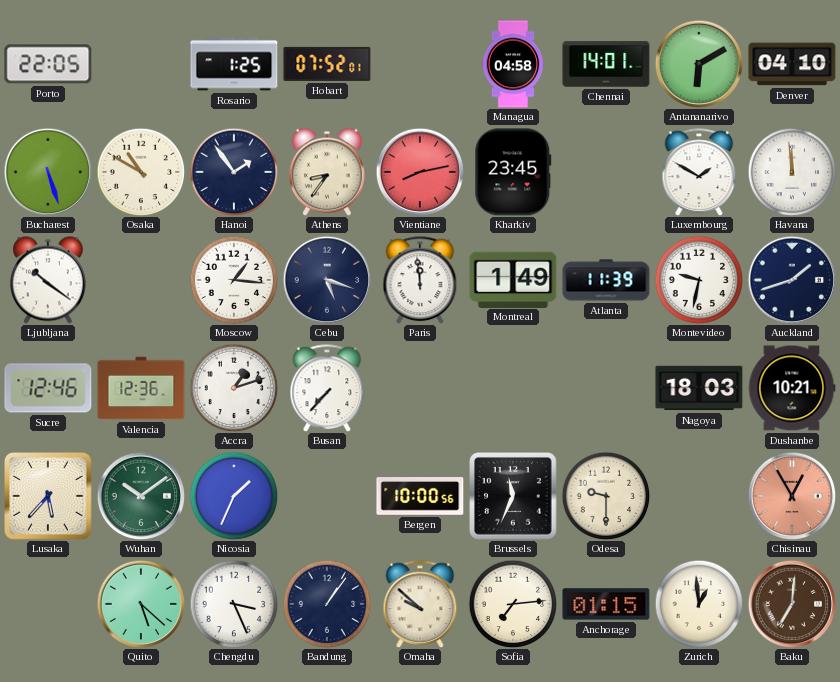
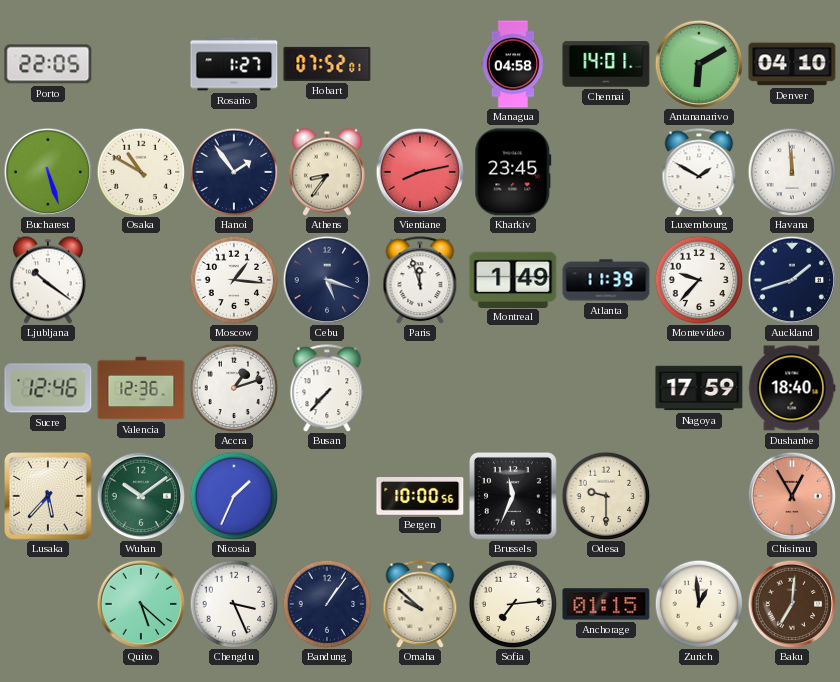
Rosario: 1:25 -> 1:27 (234, 64)
Paris: 11:59 -> 11:57 (420, 280)
Montevideo: 9:32 -> 9:37 (699, 280)
Nagoya: 18:03 -> 17:59 (699, 388)
Dushanbe: 10:21 -> 18:40 (792, 388)
